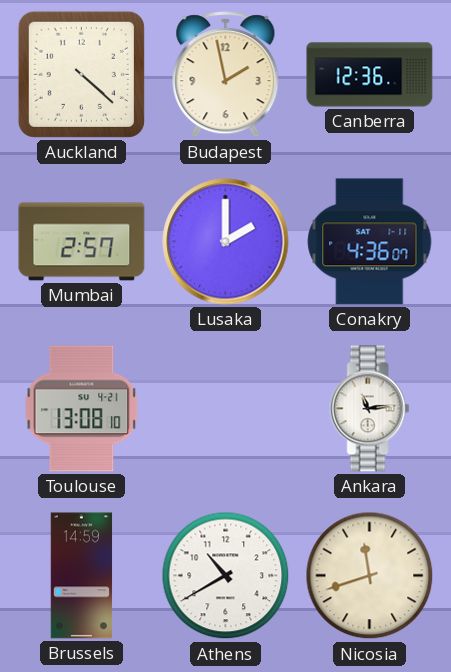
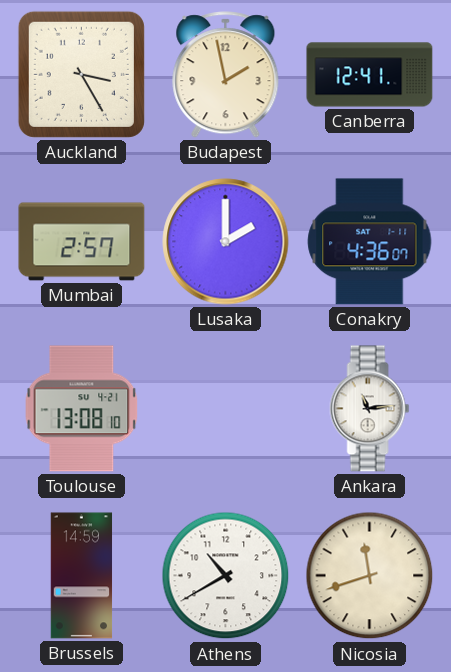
Auckland: 4:22 -> 3:25 (81, 74)
Canberra: 12:36 -> 12:41 (370, 75)
